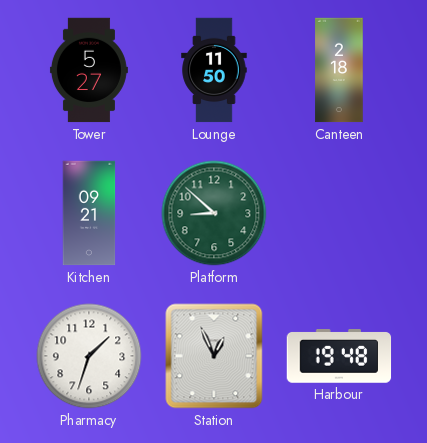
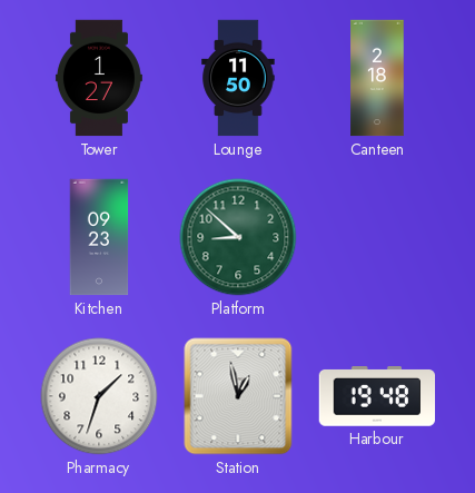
Tower: 5:27 -> 1:27 (99, 78)
Kitchen: 09:21 -> 09:23 (99, 237)
Station: 12:56 -> 12:58 (238, 396)
